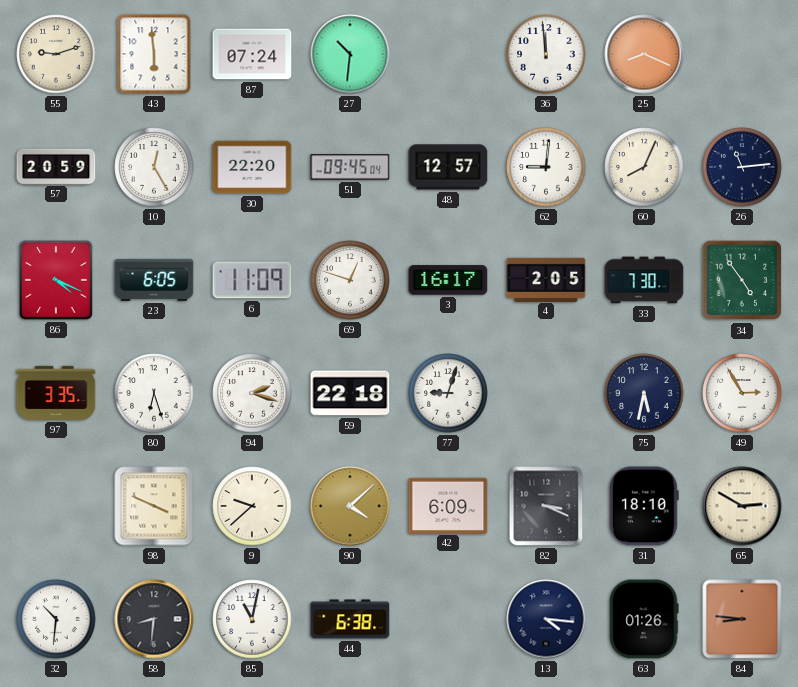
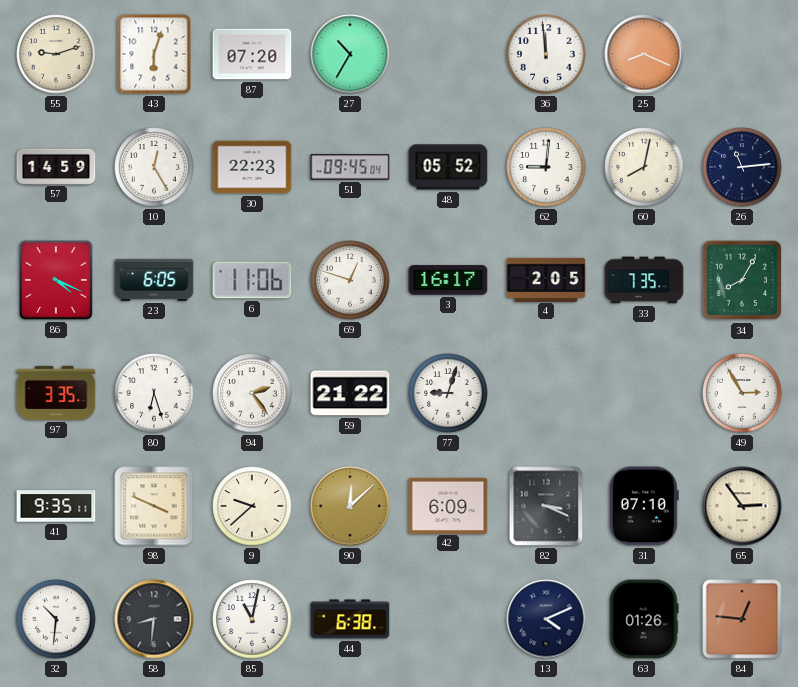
43: 5:59 -> 6:03 (154, 54)
87: 07:24 -> 07:20 (252, 54)
27: 10:31 -> 10:35 (350, 54)
57: 20:59 -> 14:59 (56, 166)
30: 22:20 -> 22:23 (252, 167)
48: 12:57 -> 05:52 (448, 167)
60: 8:04 -> 8:02 (644, 167)
6: 11:09 -> 11:06 (252, 280)
33: 7:30 -> 7:35 (644, 280)
34: 4:54 -> 8:05 (742, 280)
94: 2:18 -> 2:24 (252, 393)
59: 22:18 -> 21:22 (350, 393)
75: 5:32 -> none (644, 393)
41: none -> 9:35 (56, 506)
90: 4:08 -> 12:08 (350, 506)
31: 18:10 -> 07:10 (644, 506)
65: 2:50 -> 2:54 (742, 506)
13: 4:16 -> 4:11 (546, 619)
84: 8:46 -> 12:46 (742, 619)
